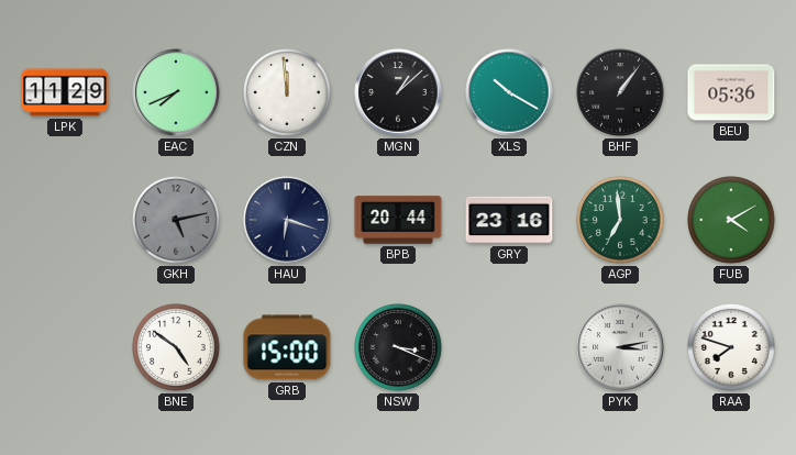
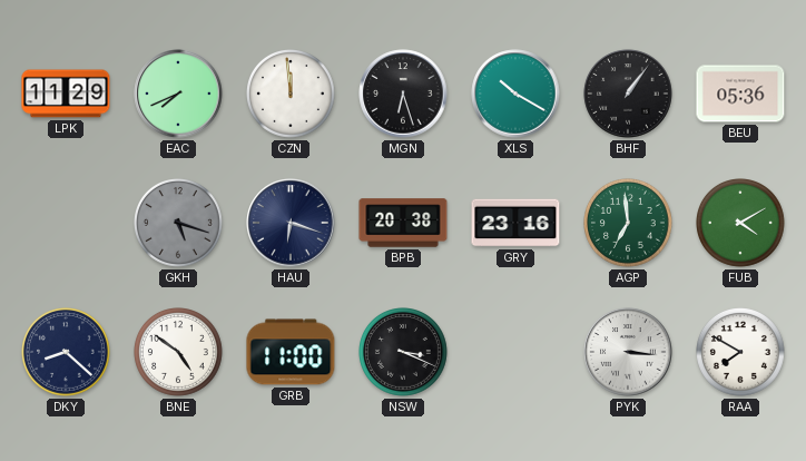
MGN: 1:08 -> 6:27 (403, 94)
GKH: 5:13 -> 5:18 (179, 224)
BPB: 20:44 -> 20:38 (403, 223)
DKY: none -> 8:22 (67, 353)
GRB: 15:00 -> 11:00 (291, 352)
PYK: 3:13 -> 3:16 (628, 352)
RAA: 7:48 -> 7:50 (741, 353)
